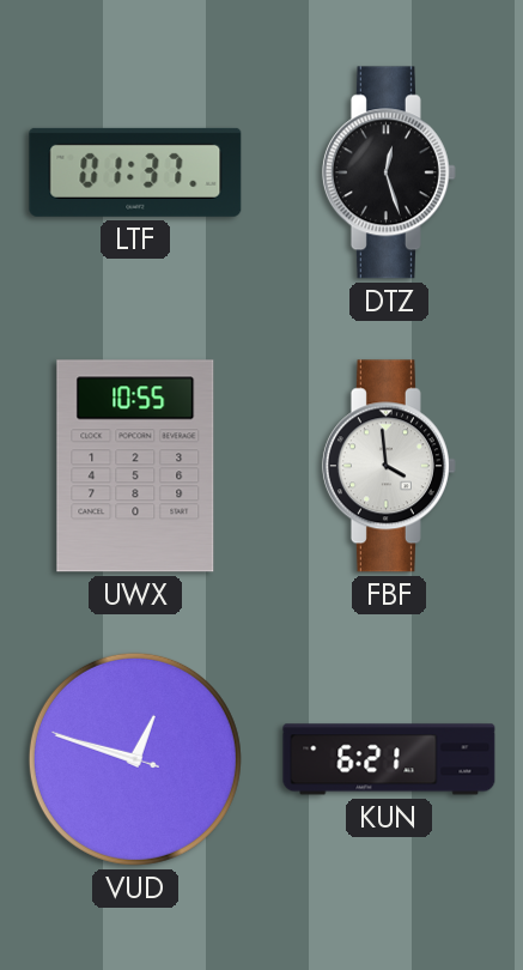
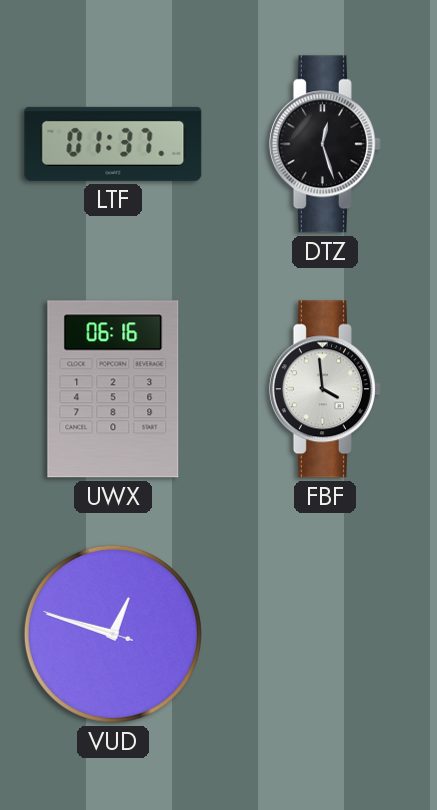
UWX: 10:55 -> 06:16 (113, 389)
KUN: 6:21 -> none (389, 759)
